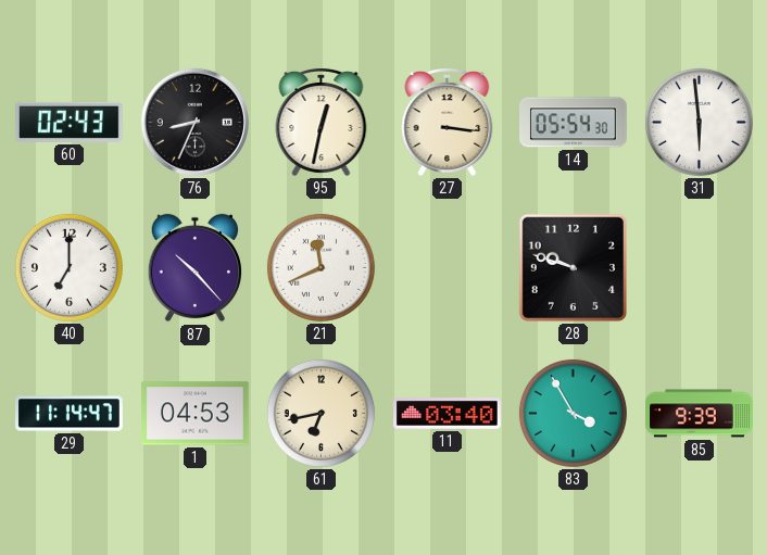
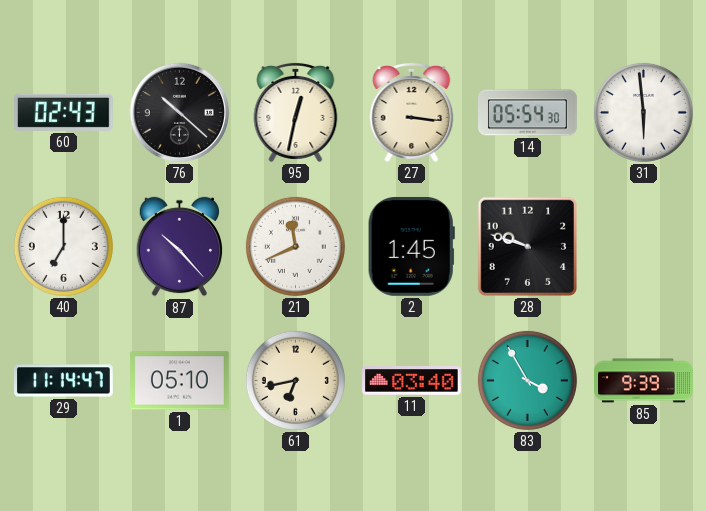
76: 8:34 -> 10:22 (179, 112)
2: none -> 1:45 (411, 246)
1: 04:53 -> 05:10 (180, 381)
